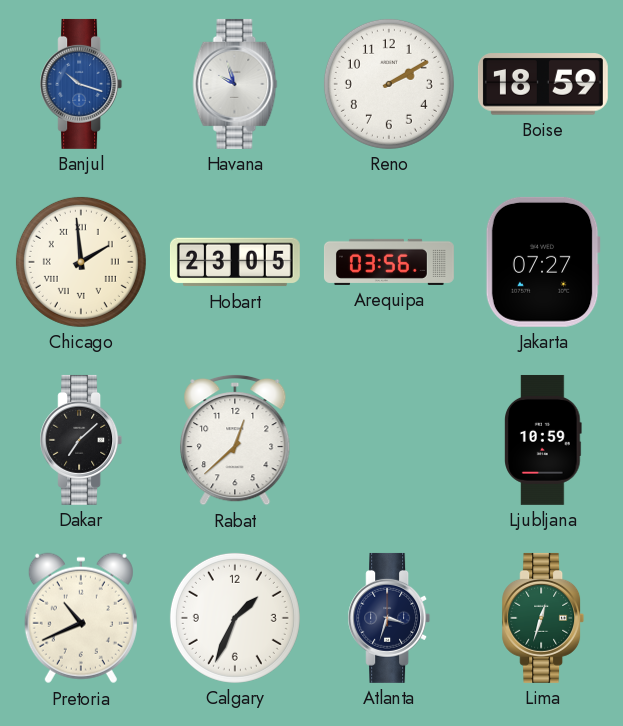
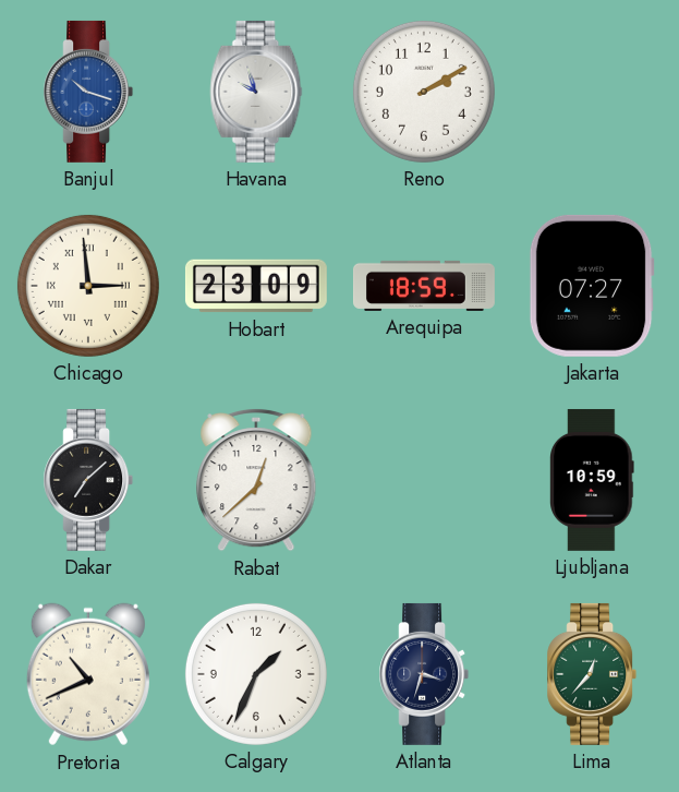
Boise: 18:59 -> none (543, 84)
Chicago: 1:59 -> 2:59 (88, 286)
Hobart: 23:05 -> 23:09 (256, 286)
Arequipa: 03:56 -> 18:59 (424, 286)
Lima: 12:33 -> 12:37 (592, 674)
